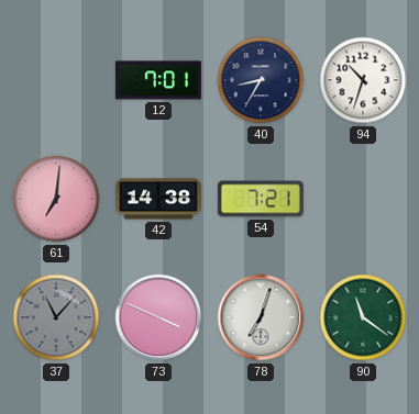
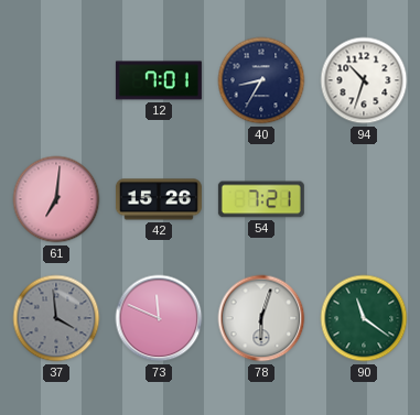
42: 14:38 -> 15:26 (159, 199)
37: 11:07 -> 3:59 (56, 318)
73: 3:49 -> 11:49 (159, 318)
78: 7:03 -> 6:03 (261, 318)
